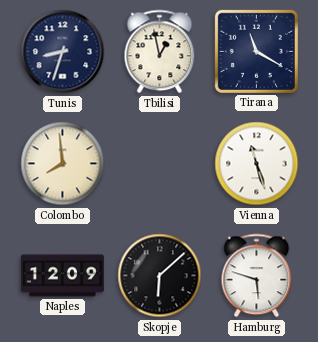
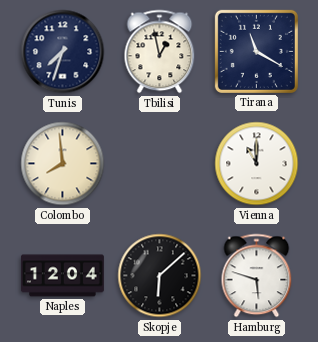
Tunis: 8:33 -> 7:33 (63, 52)
Vienna: 11:27 -> 11:00 (257, 164)
Naples: 12:09 -> 12:04 (62, 276)
